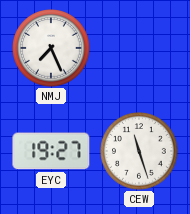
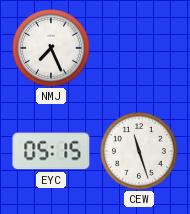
EYC: 19:27 -> 05:15 (51, 151)
